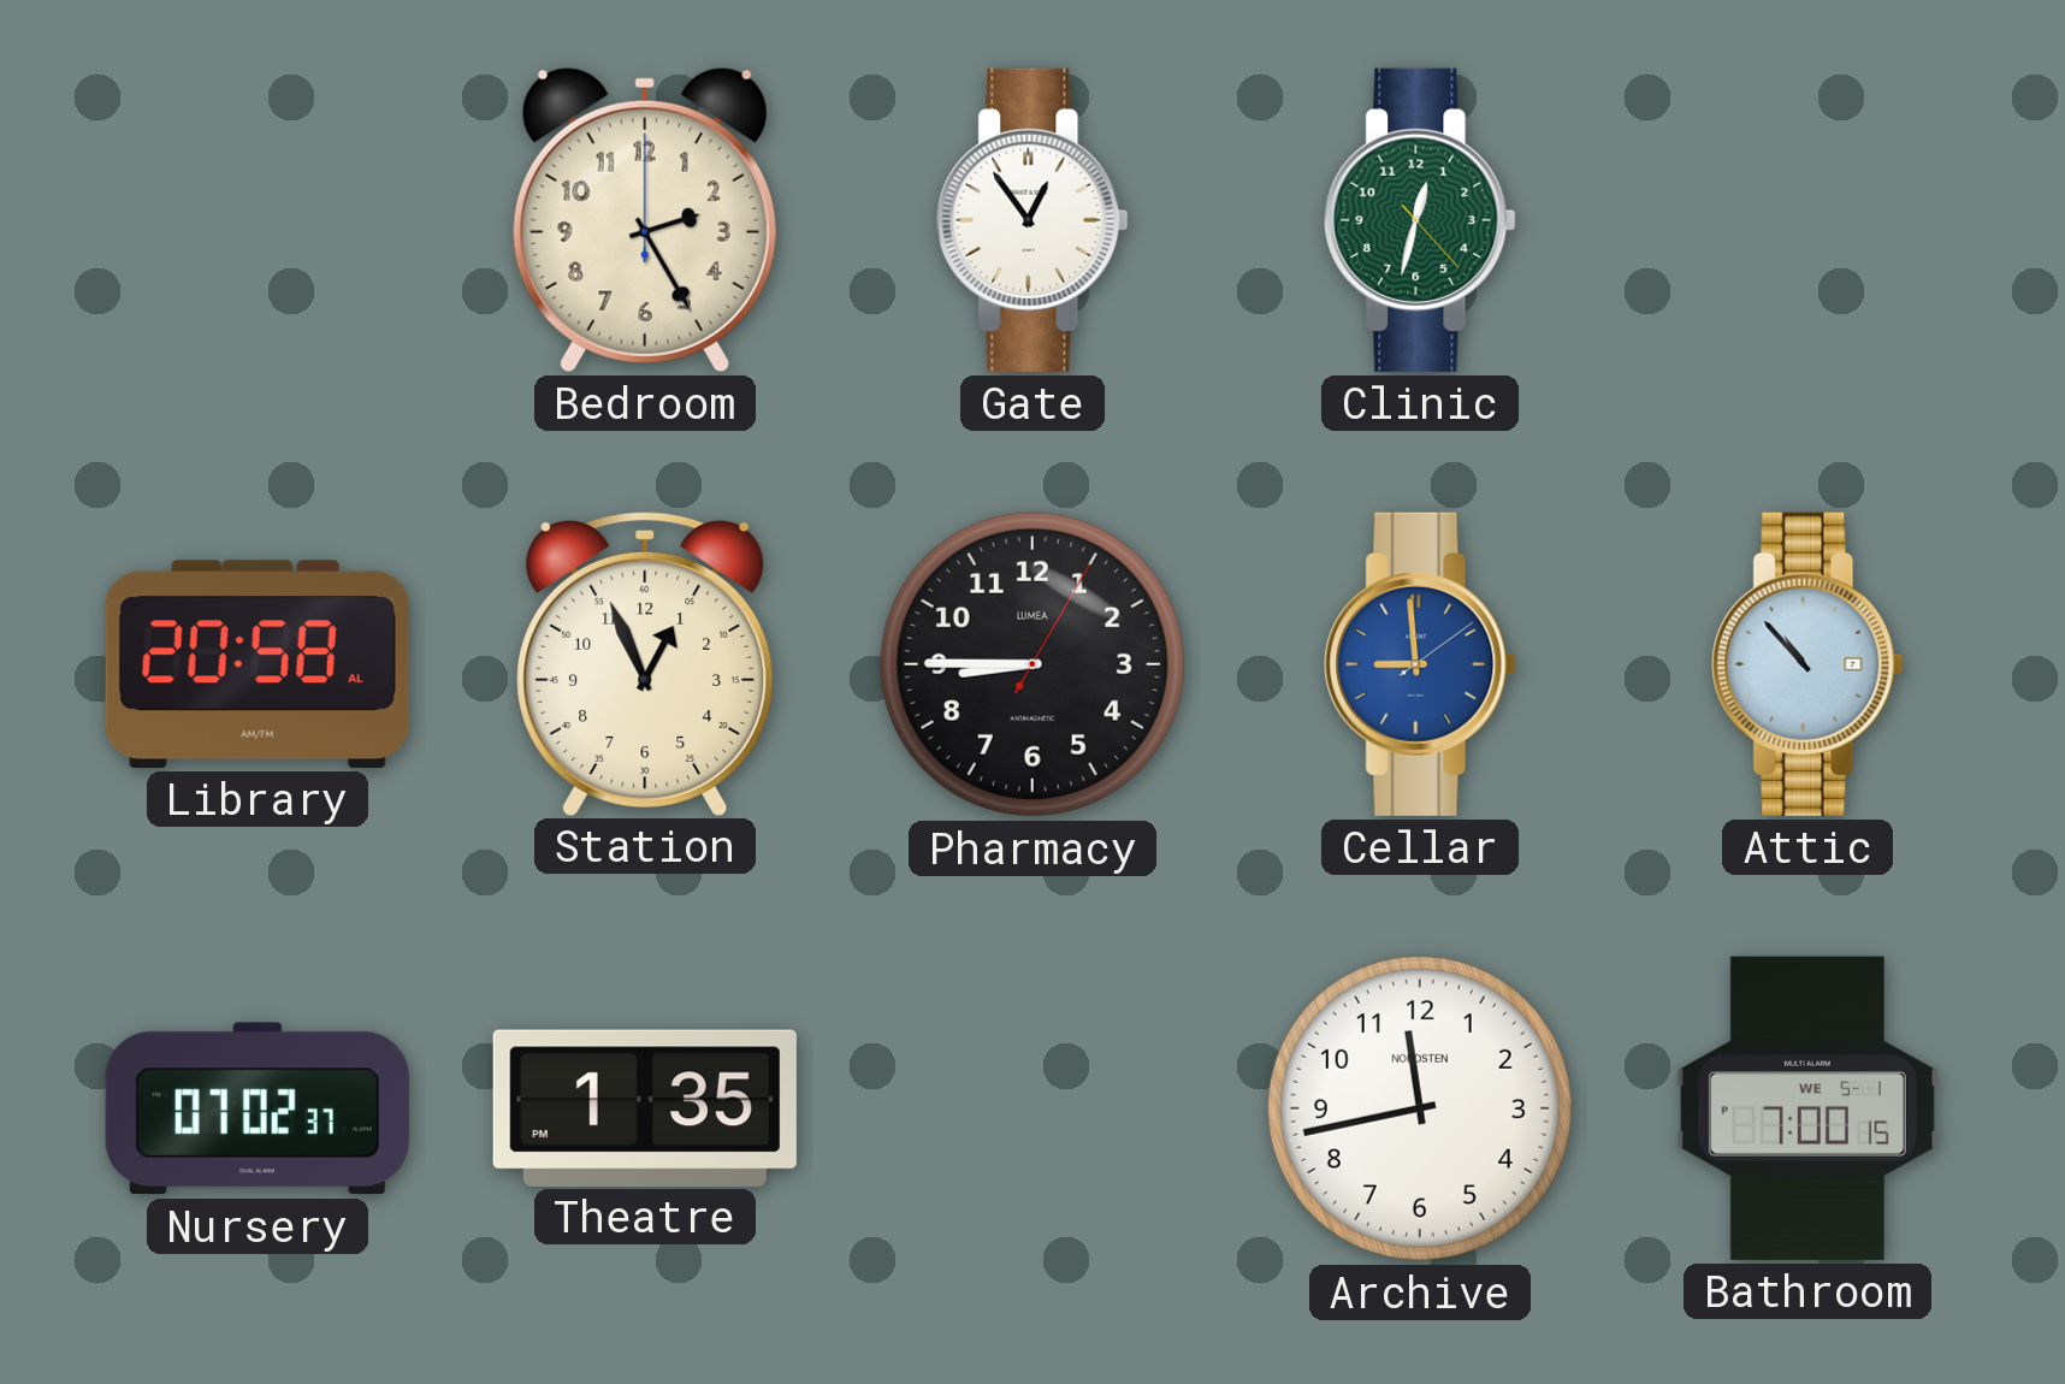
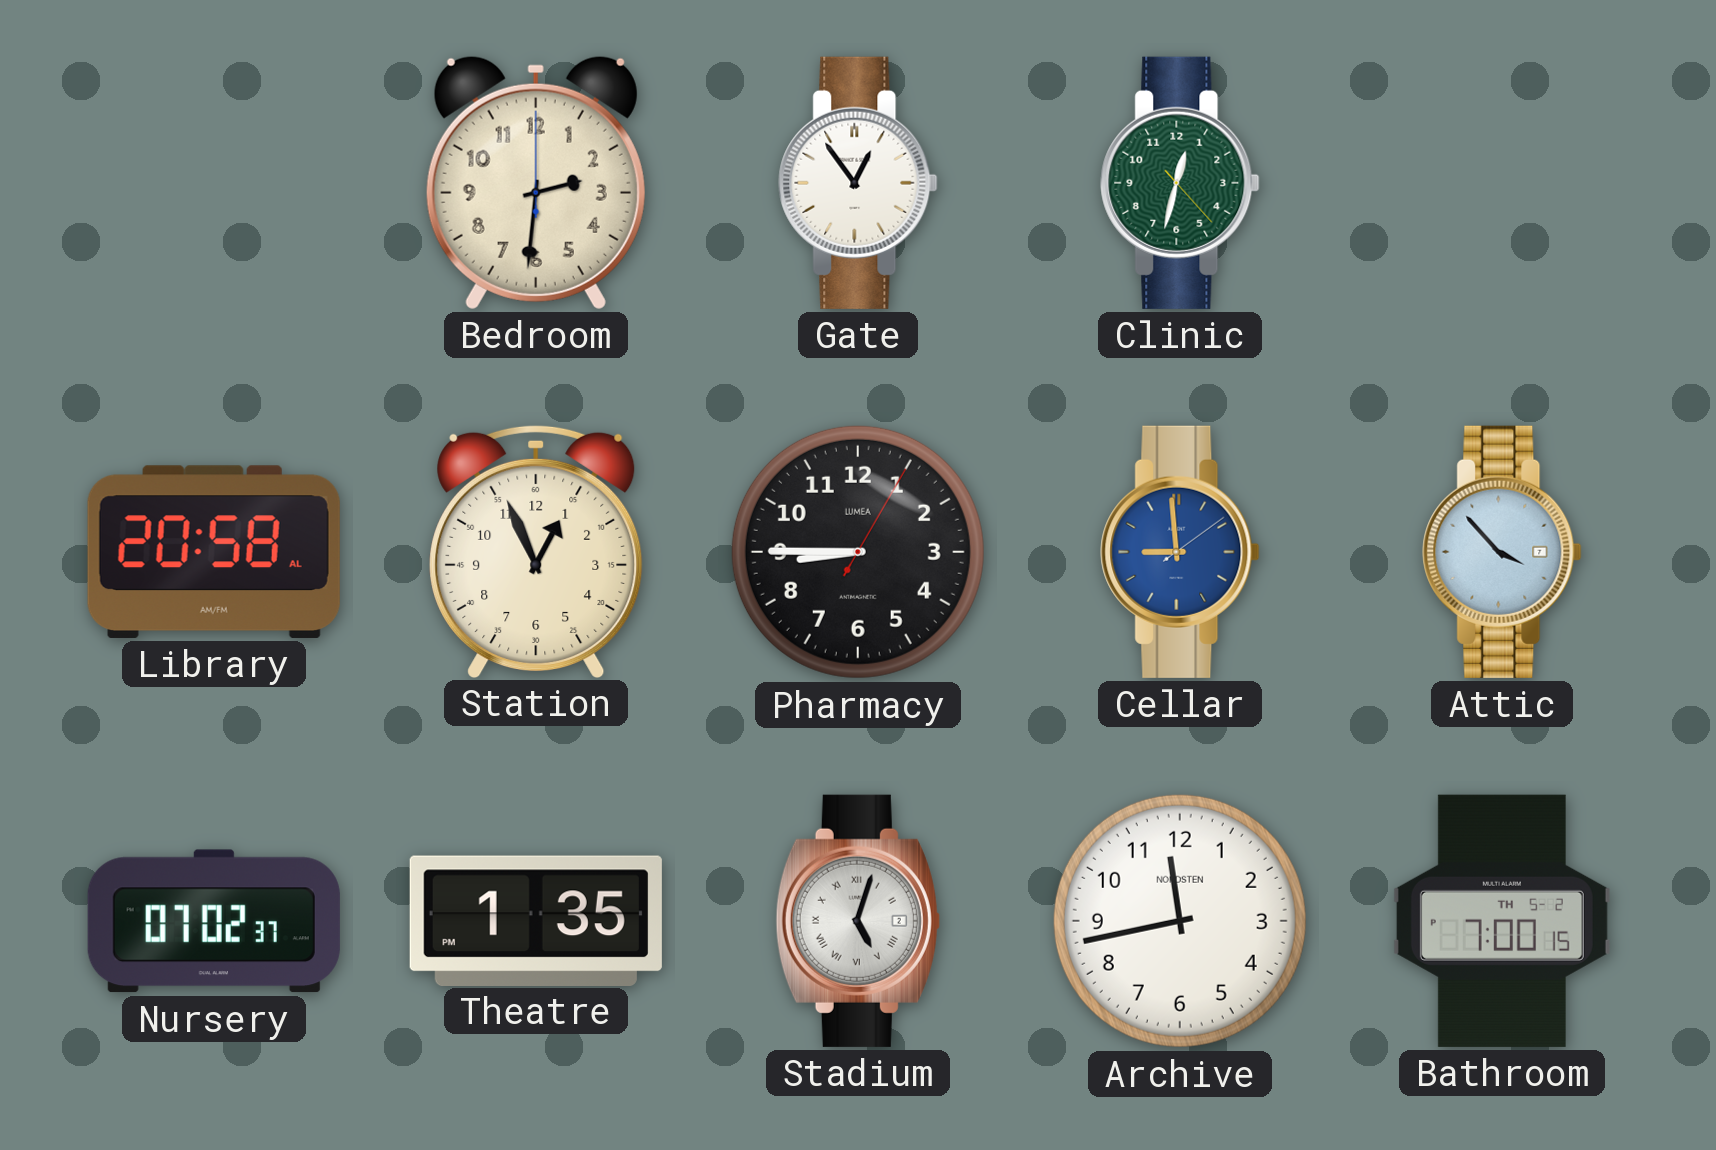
Bedroom: 2:25 -> 2:31 (536, 182)
Attic: 10:53 -> 3:53 (1502, 552)
Stadium: none -> 5:03 (858, 921)
Bathroom date: WE 5-1 -> TH 5-2 (1502, 921)
